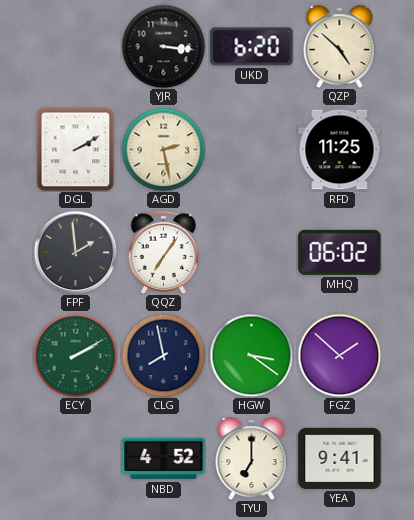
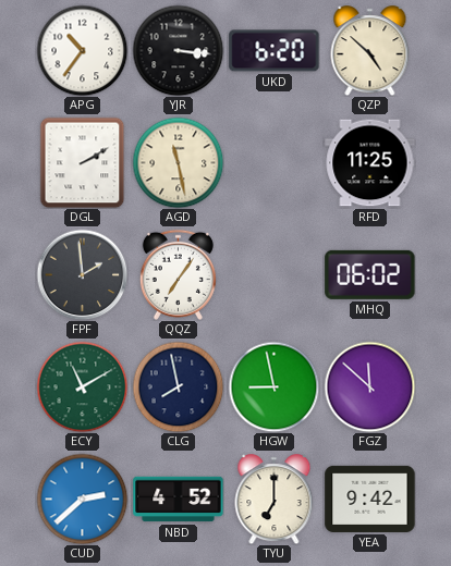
APG: none -> 10:36 (82, 50)
AGD: 2:28 -> 11:28 (178, 162)
ECY: 2:10 -> 11:10 (82, 386)
HGW: 3:21 -> 8:58 (273, 386)
FGZ: 1:52 -> 11:52 (369, 386)
CUD: none -> 2:38 (82, 499)
YEA: 9:41 -> 9:42 (370, 499)
